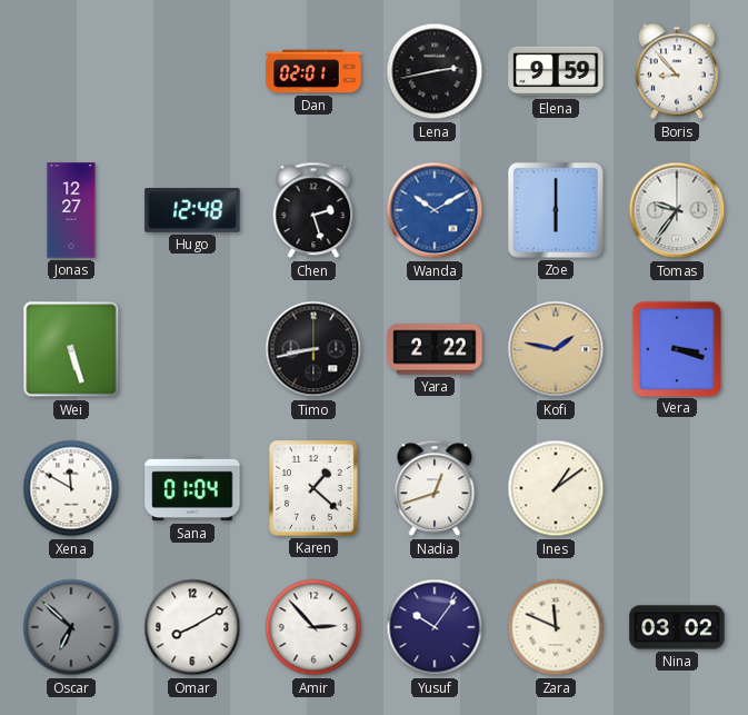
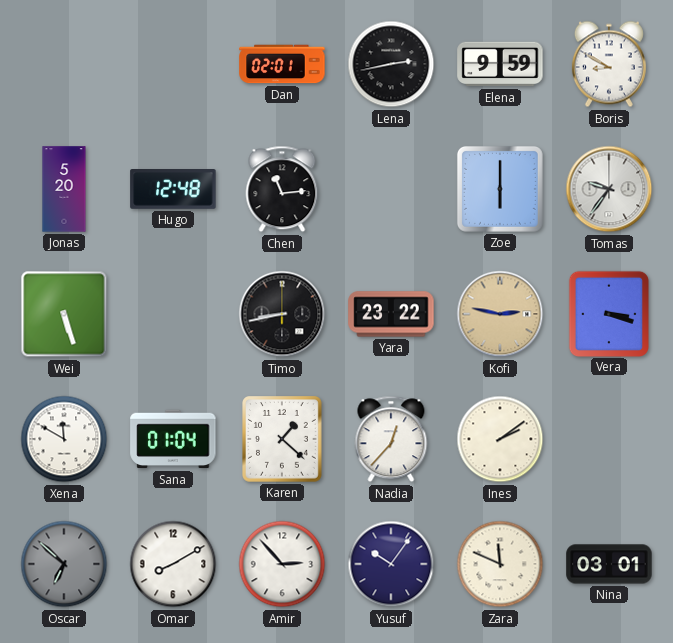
Boris: 8:53 -> 8:50 (609, 64)
Jonas: 12:27 -> 5:20 (64, 189)
Chen: 2:27 -> 11:14 (282, 189)
Wanda: 10:10 -> none (435, 210)
Yara: 2:22 -> 23:22 (391, 314)
Kofi: 1:47 -> 2:47 (500, 314)
Nadia: 12:42 -> 12:37 (391, 439)
Ines: 1:09 -> 2:09 (500, 439)
Nina: 03:02 -> 03:01 (609, 564)
